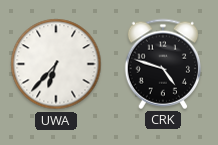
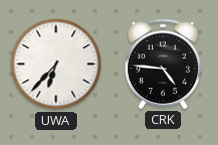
CRK: 4:48 -> 4:46 (162, 64)
